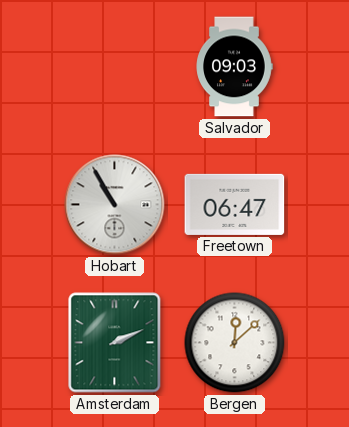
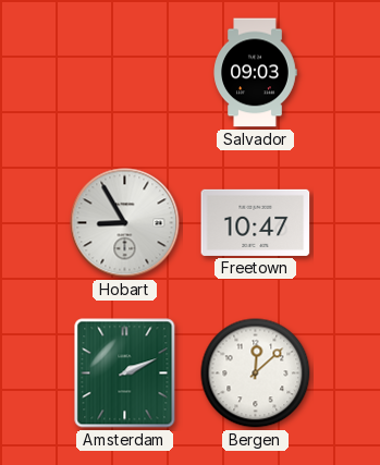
Hobart: 10:55 -> 8:55 (125, 223)
Freetown: 06:47 -> 10:47 (256, 222)
